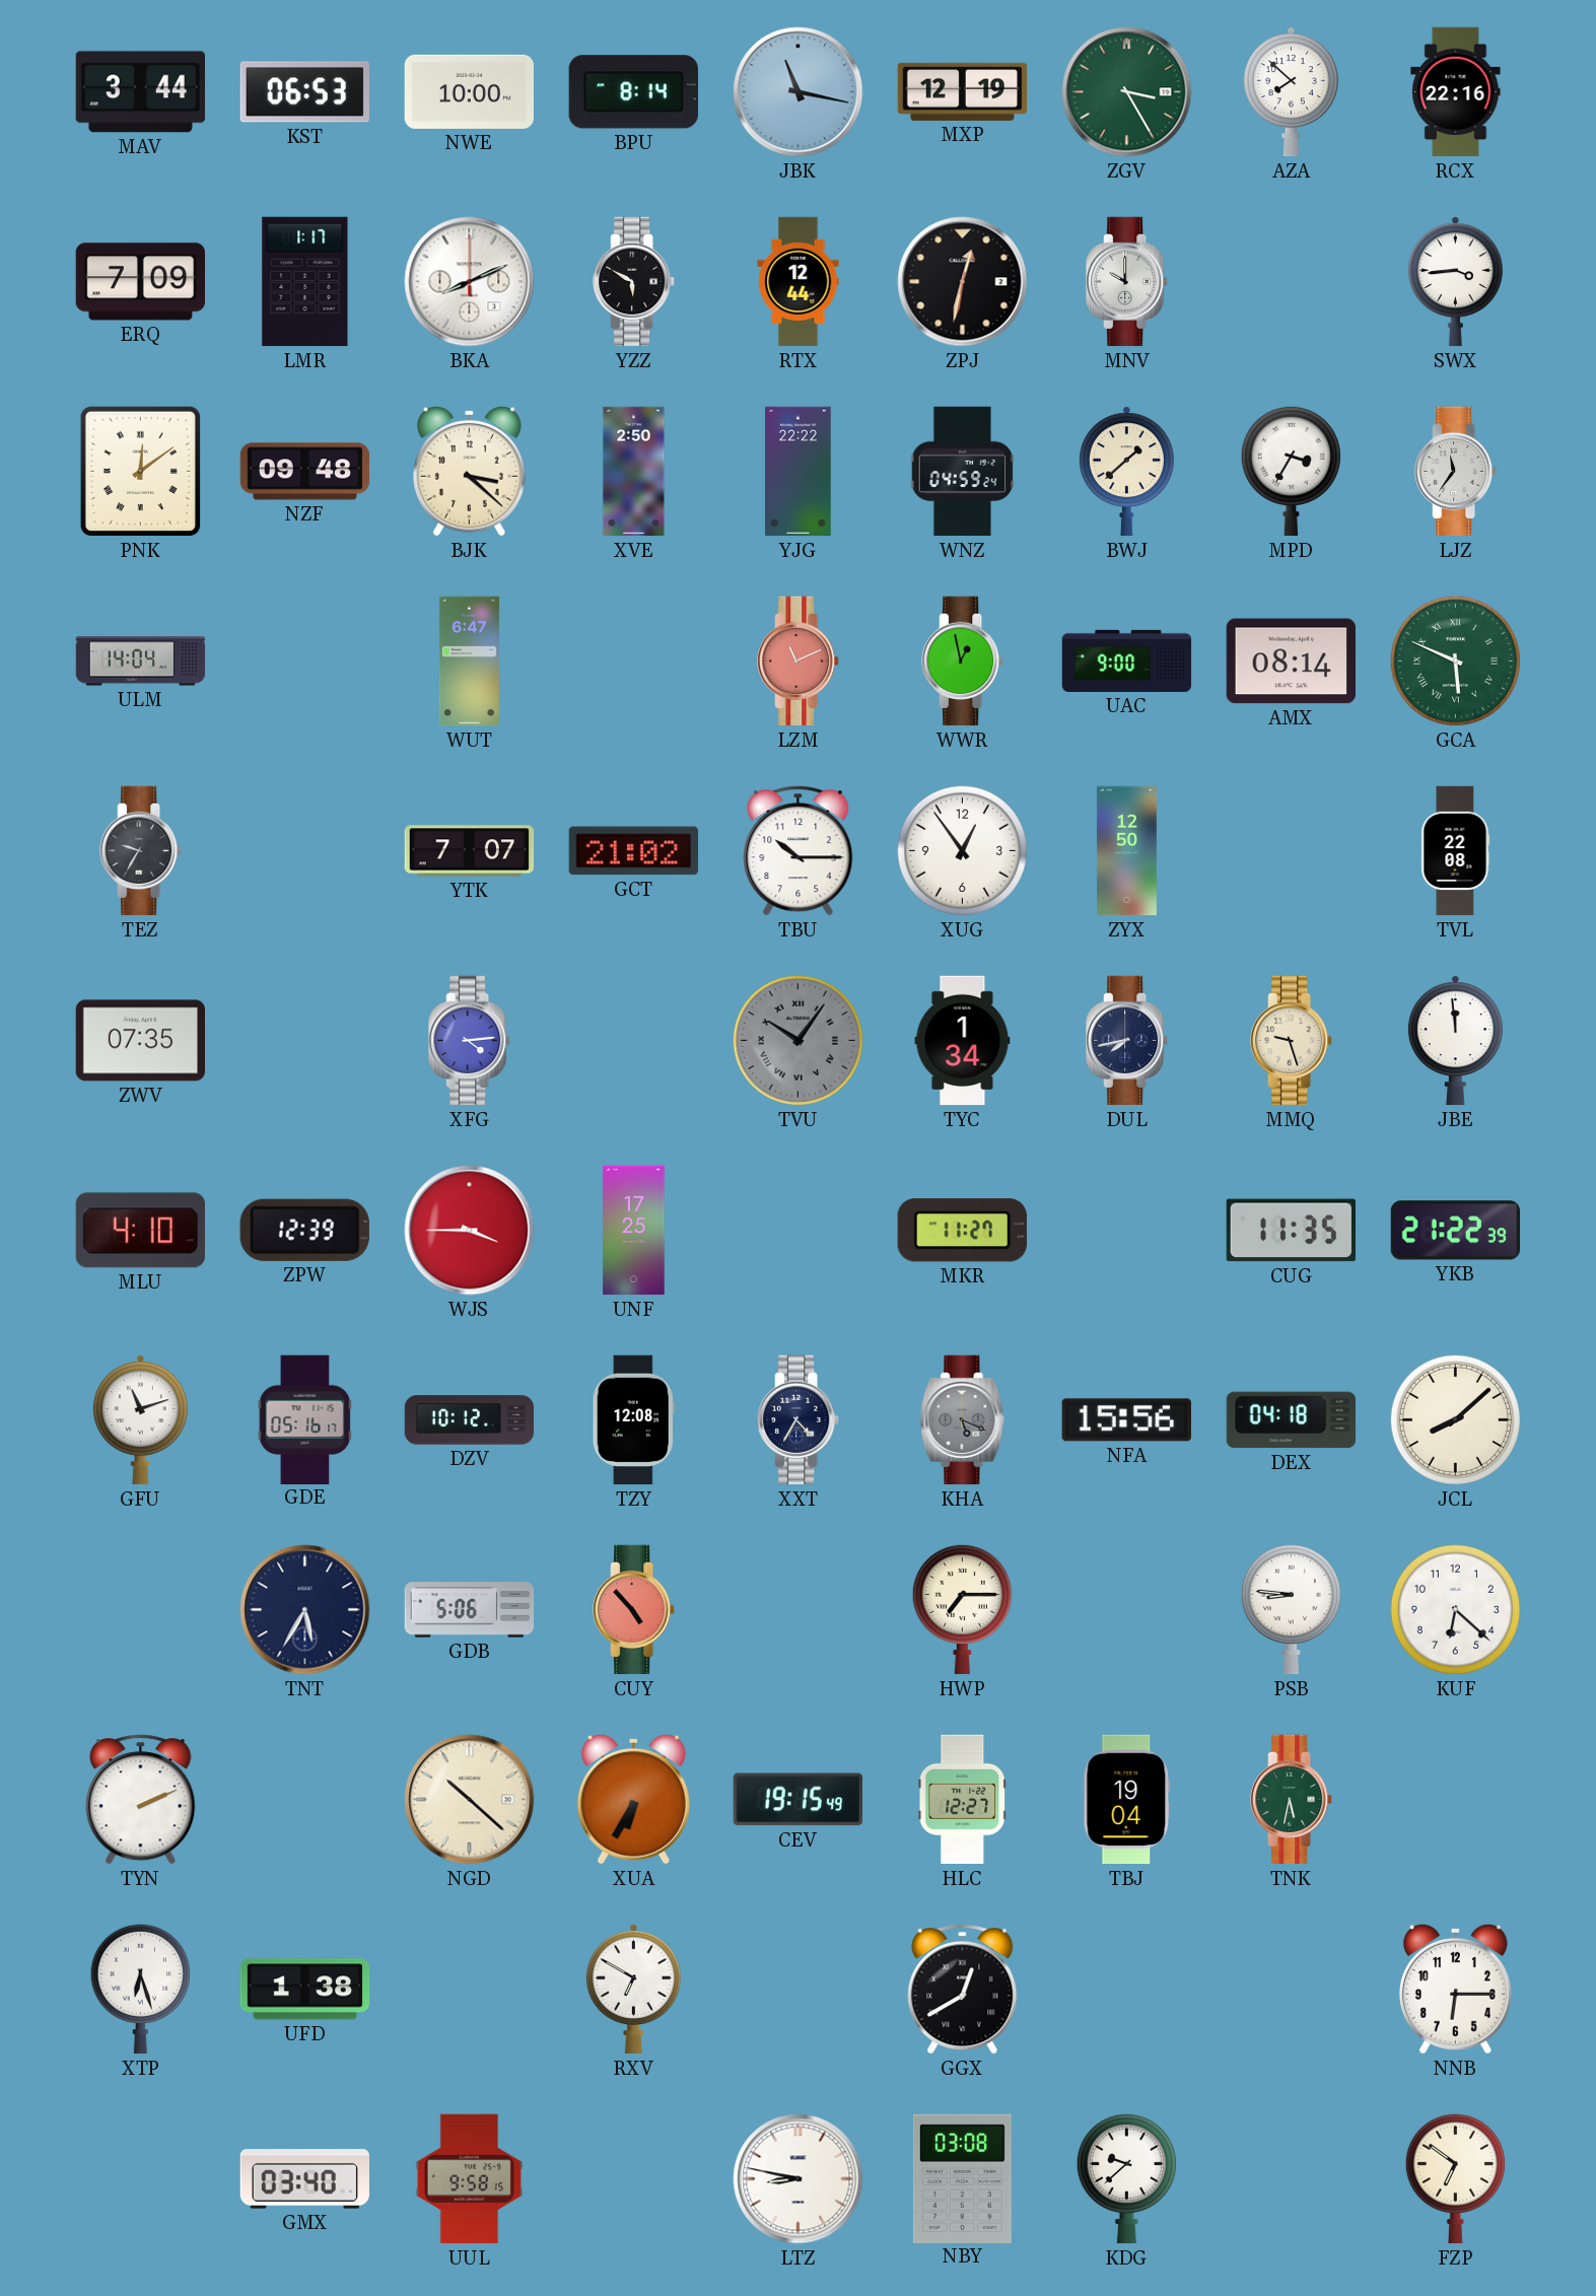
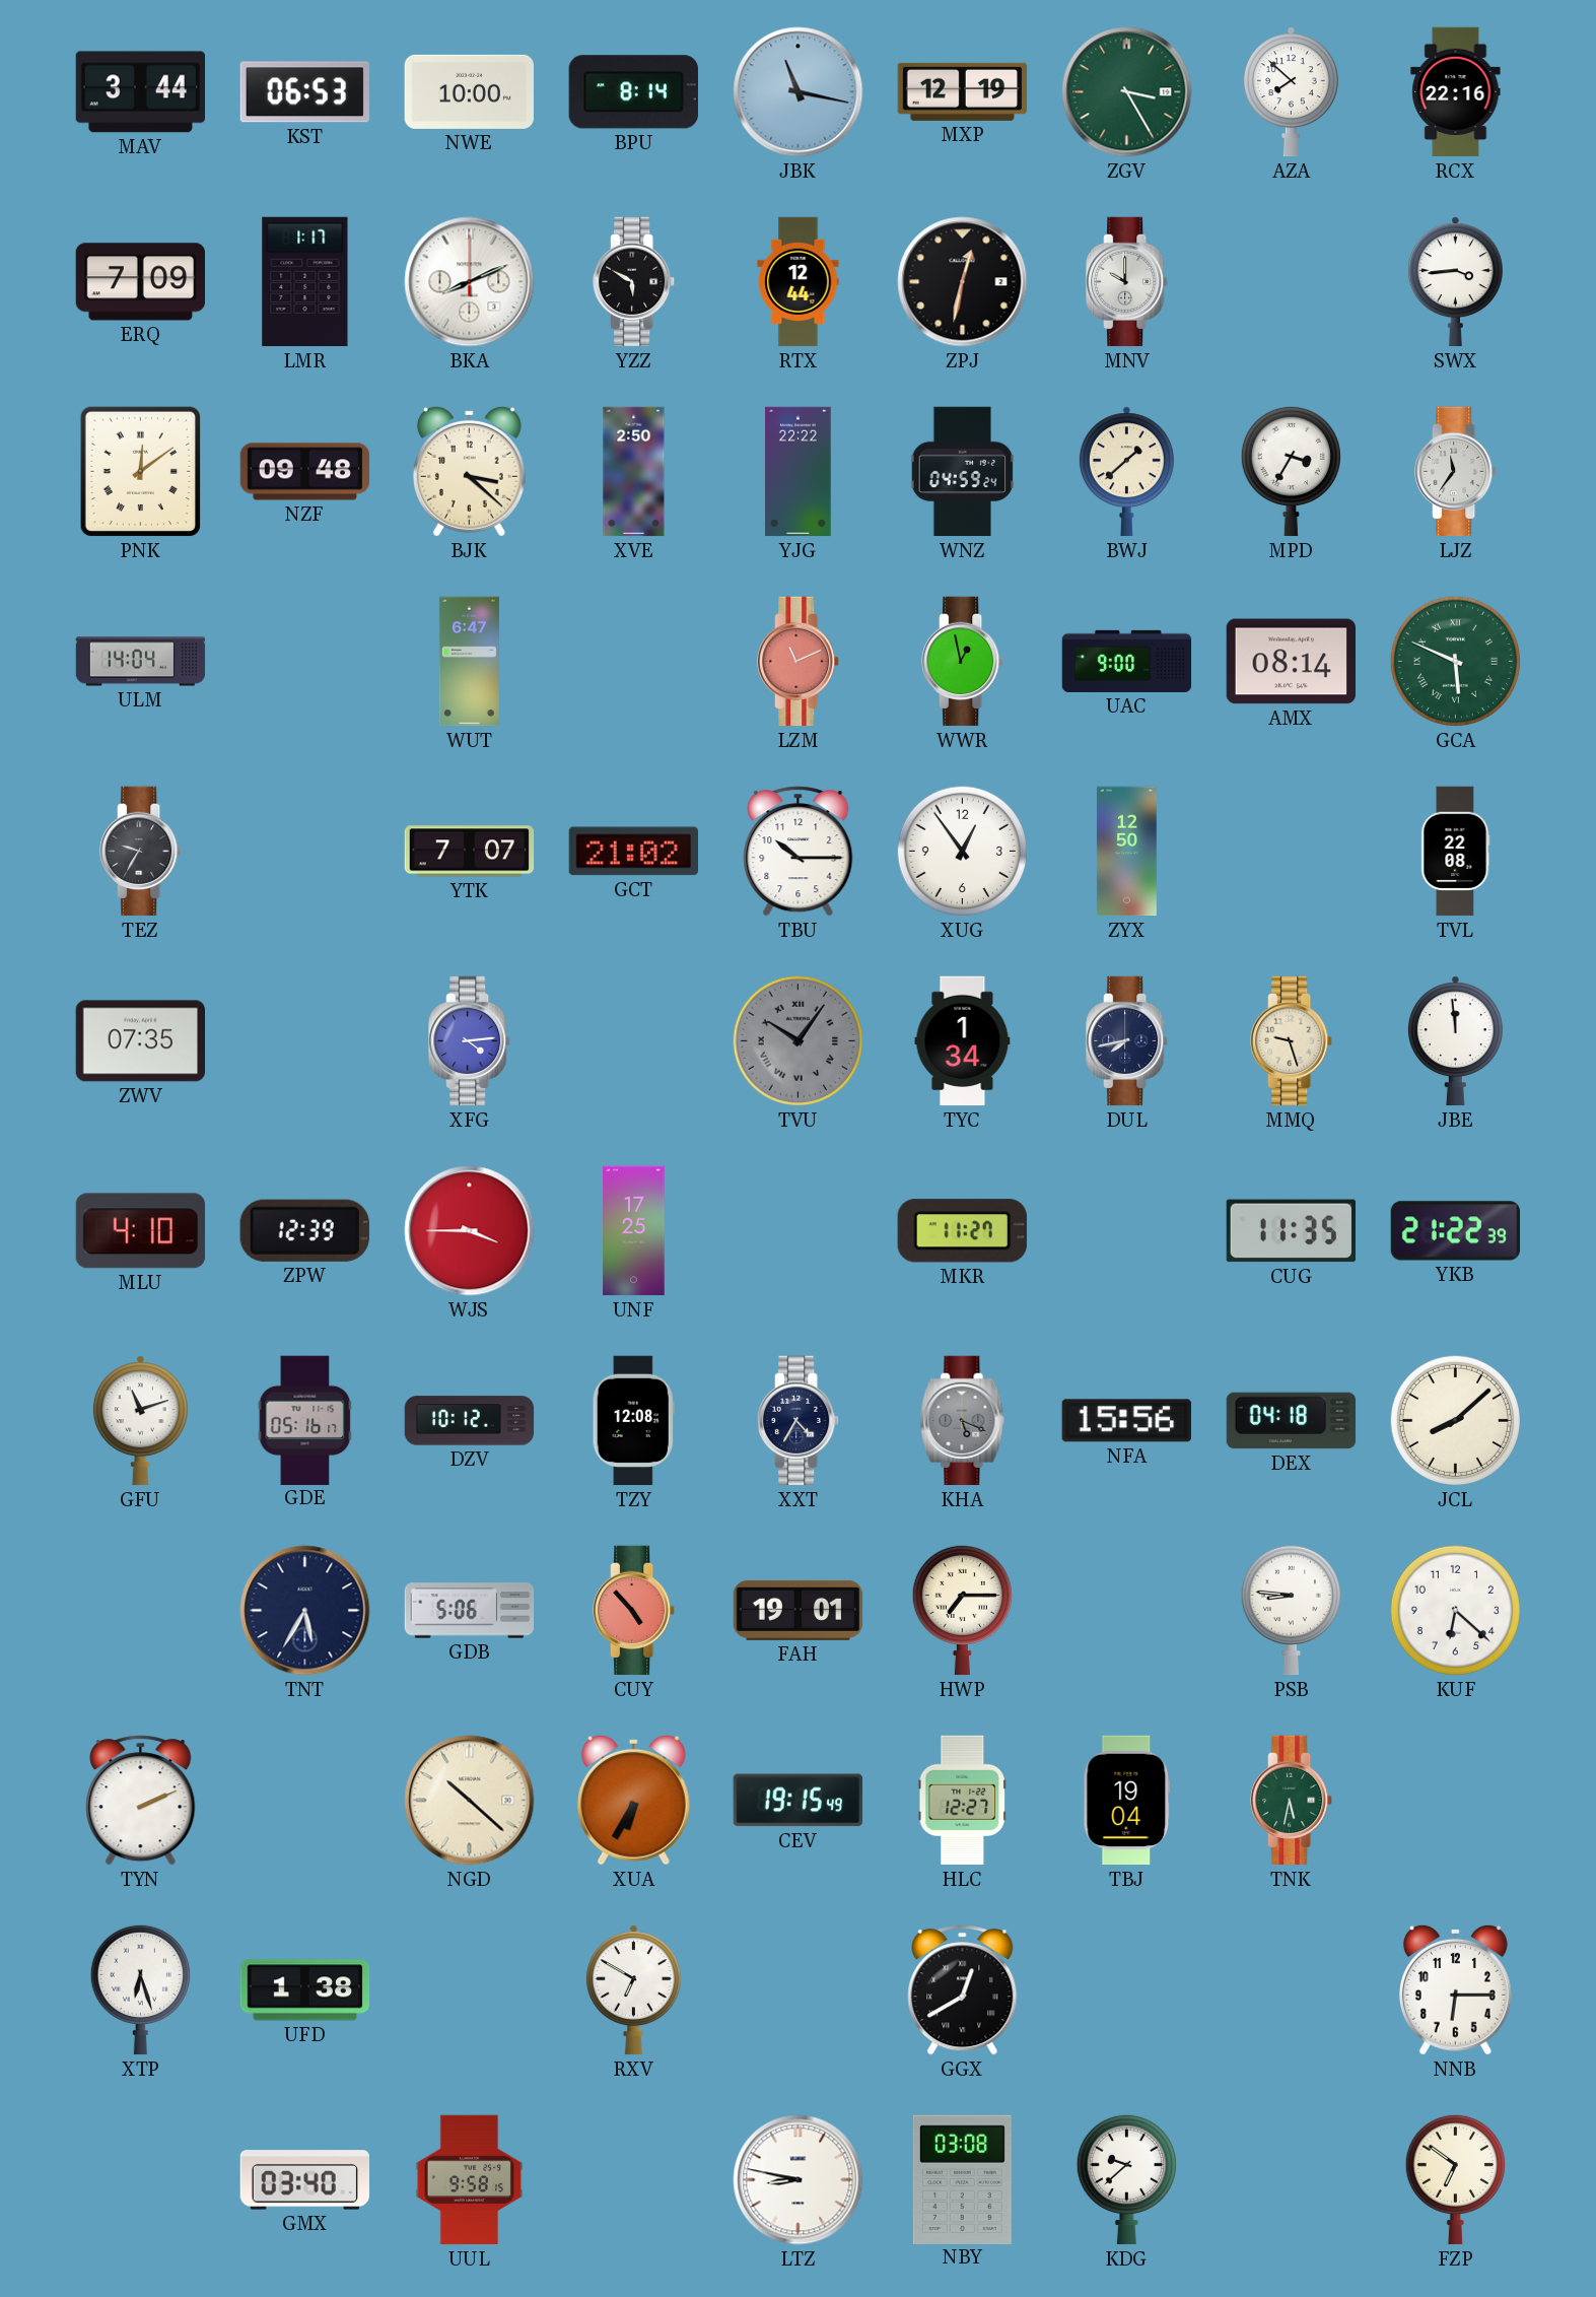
FAH: none -> 19:01 (799, 1610)
